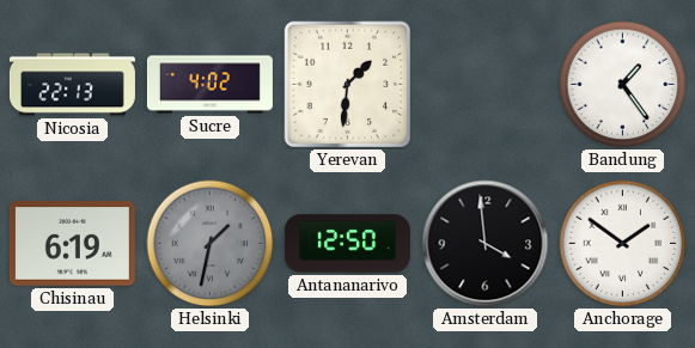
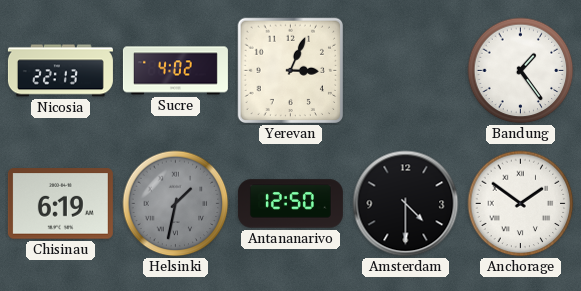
Yerevan: 1:31 -> 3:04 (291, 71)
Amsterdam: 3:59 -> 4:30 (406, 204)
